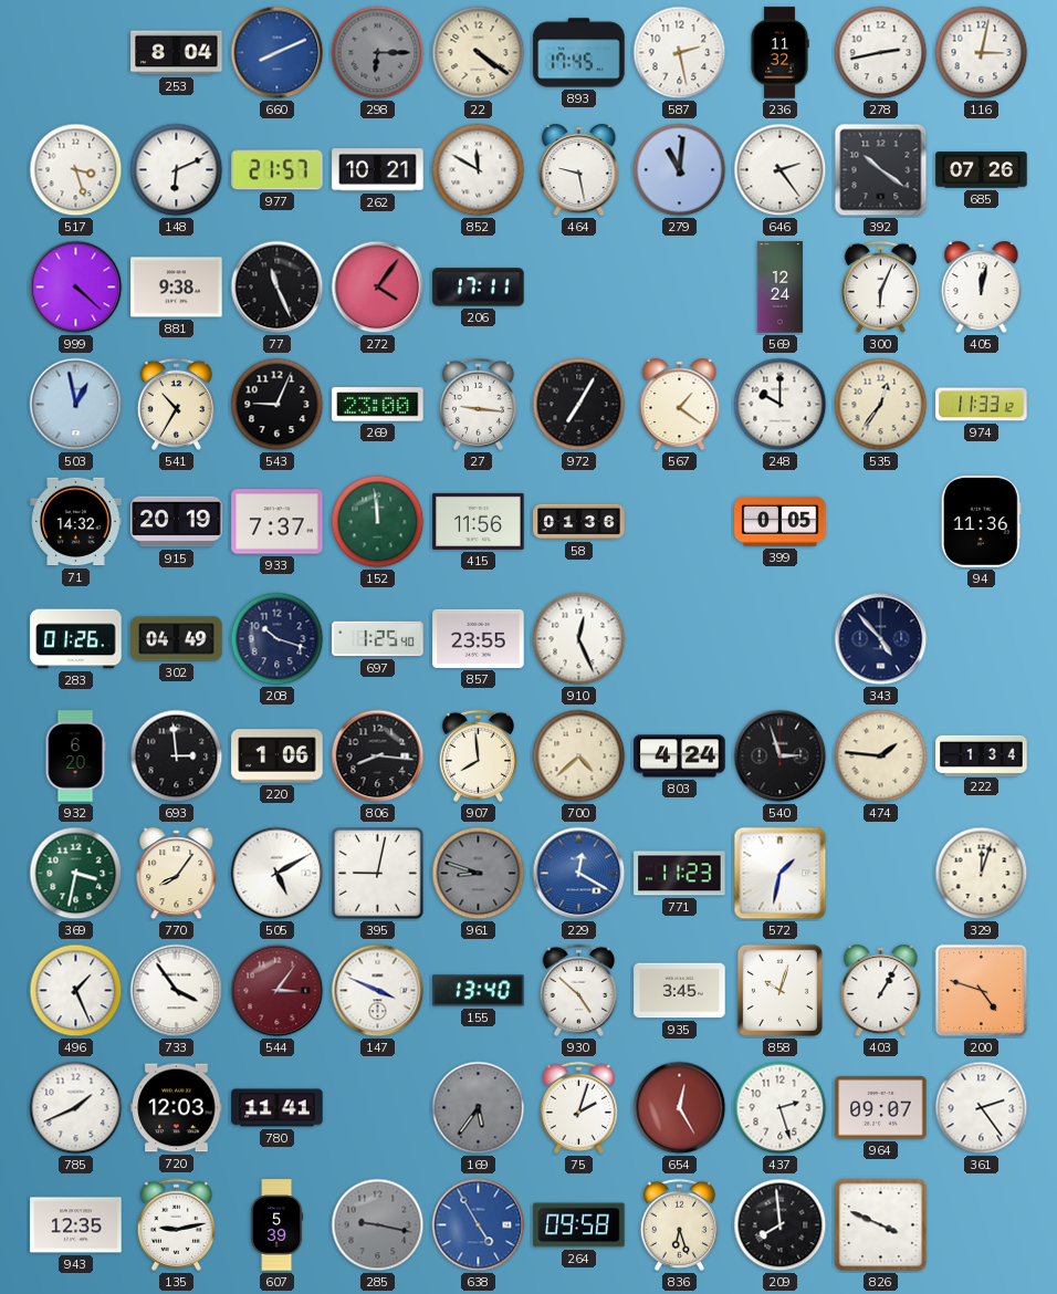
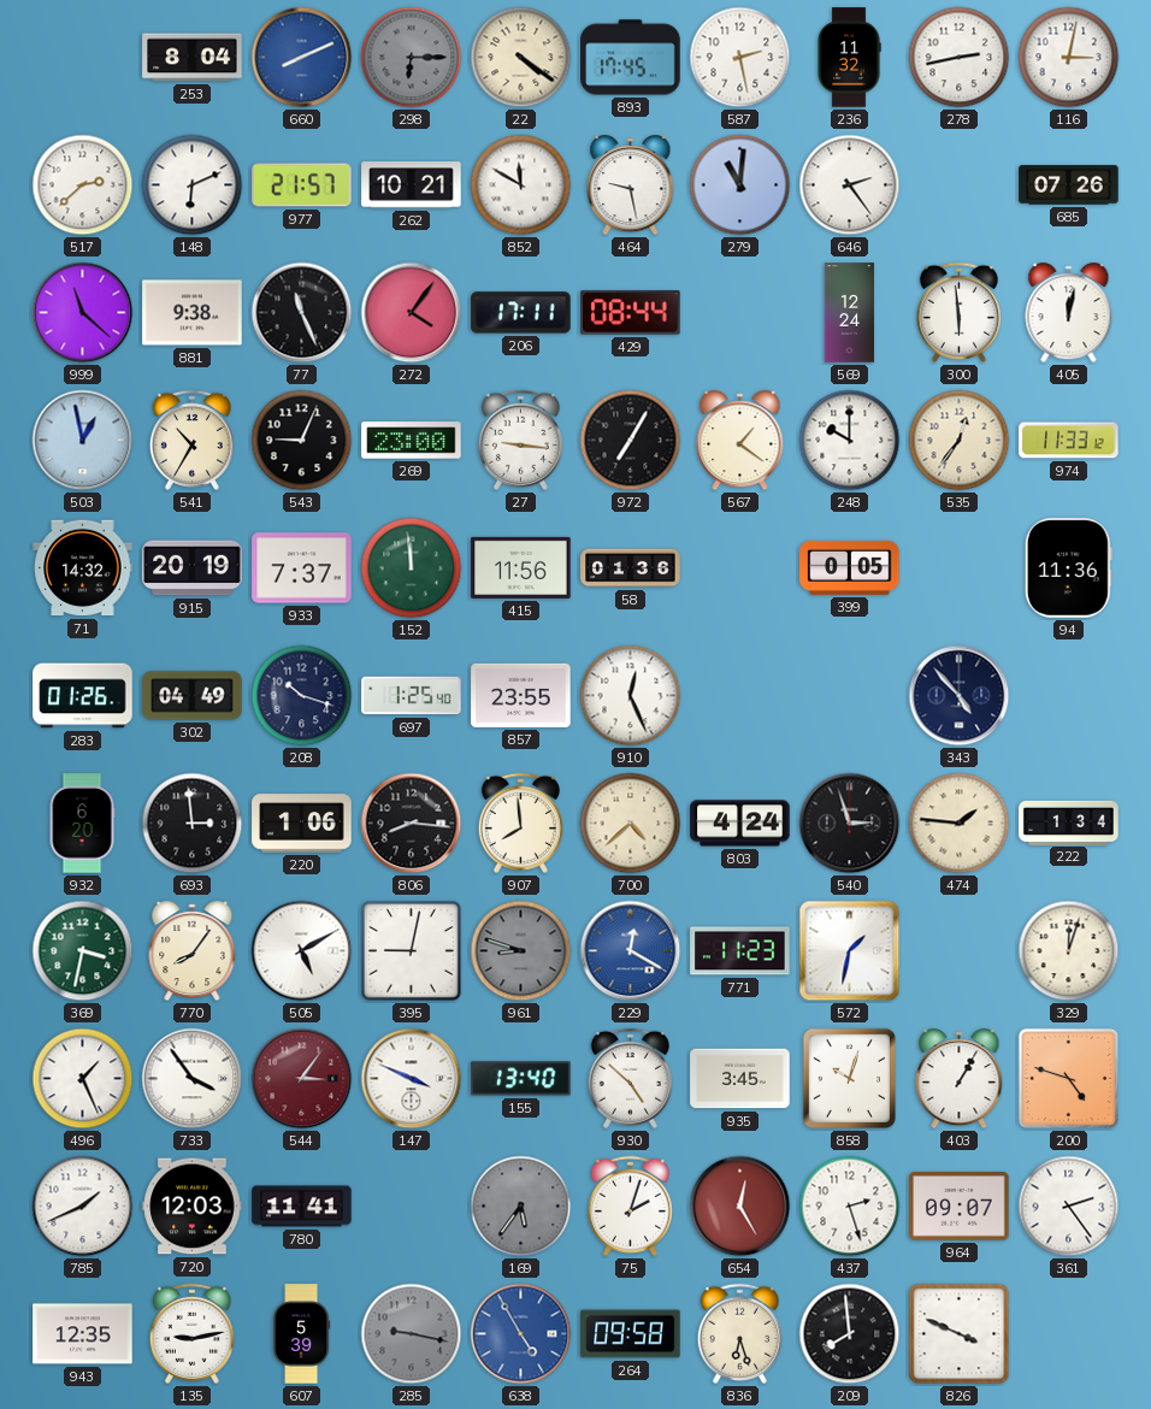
517: 3:27 -> 2:38 (83, 185)
392: 10:21 -> none (881, 170)
999: 4:22 -> 11:22 (83, 313)
429: none -> 08:44 (631, 313)
300: 6:04 -> 5:59 (958, 312)
